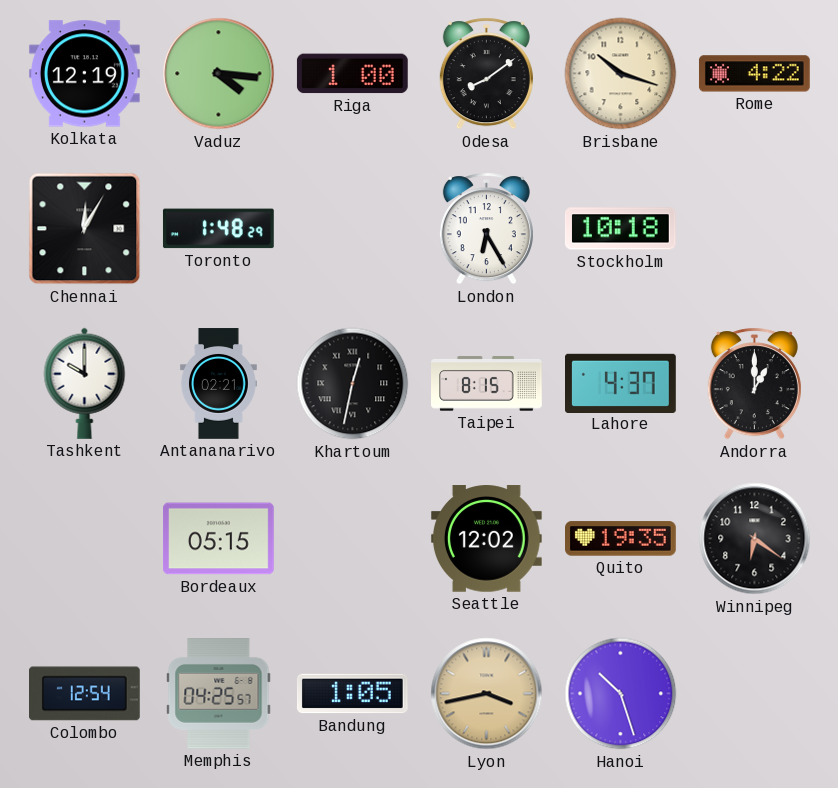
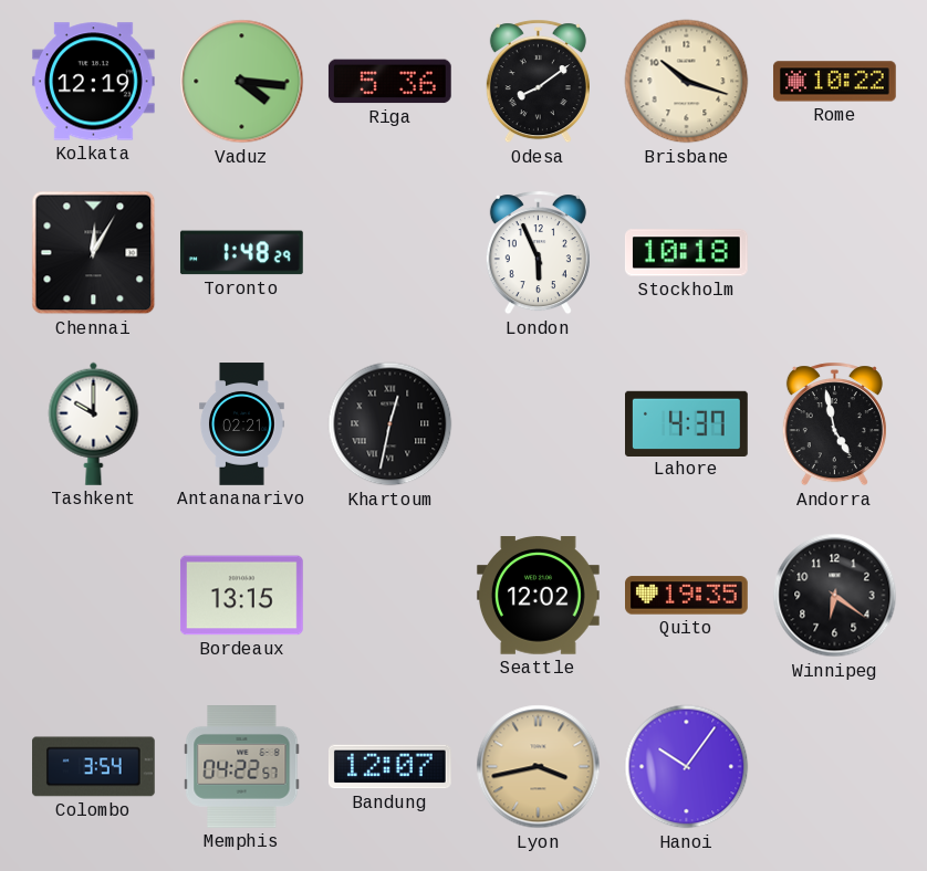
Riga: 1:00 -> 5:36 (389, 82)
Rome: 4:22 -> 10:22 (835, 82)
London: 6:25 -> 5:56 (538, 253)
Taipei: 8:15 -> none (487, 384)
Andorra: 1:00 -> 4:58 (834, 424)
Bordeaux: 05:15 -> 13:15 (242, 596)
Colombo: 12:54 -> 3:54 (94, 767)
Memphis: 04:25 -> 04:22 (242, 767)
Bandung: 1:05 -> 12:07 (389, 767)
Hanoi: 10:27 -> 10:06 (687, 767)
